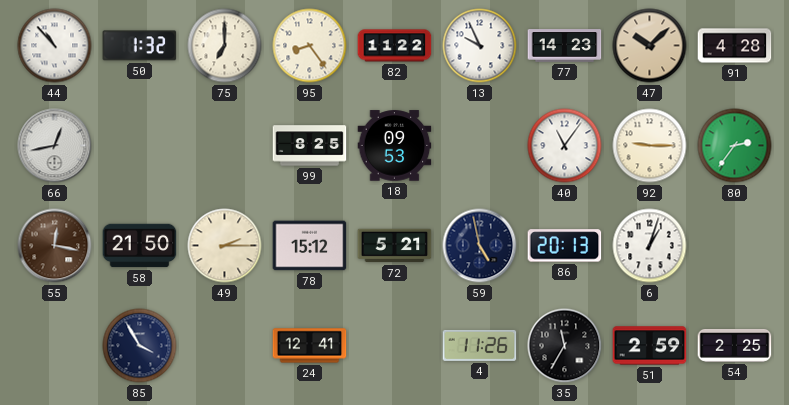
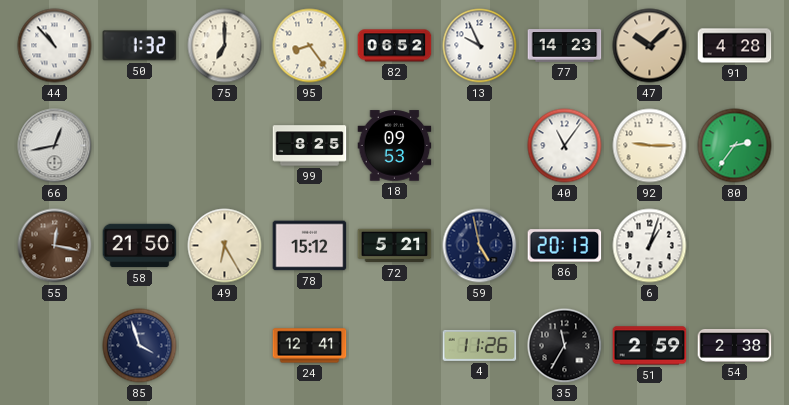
82: 11:22 -> 06:52 (395, 46)
49: 2:15 -> 6:25 (225, 246)
85: 3:55 -> 3:57 (140, 346)
54: 2:25 -> 2:38 (735, 346)
